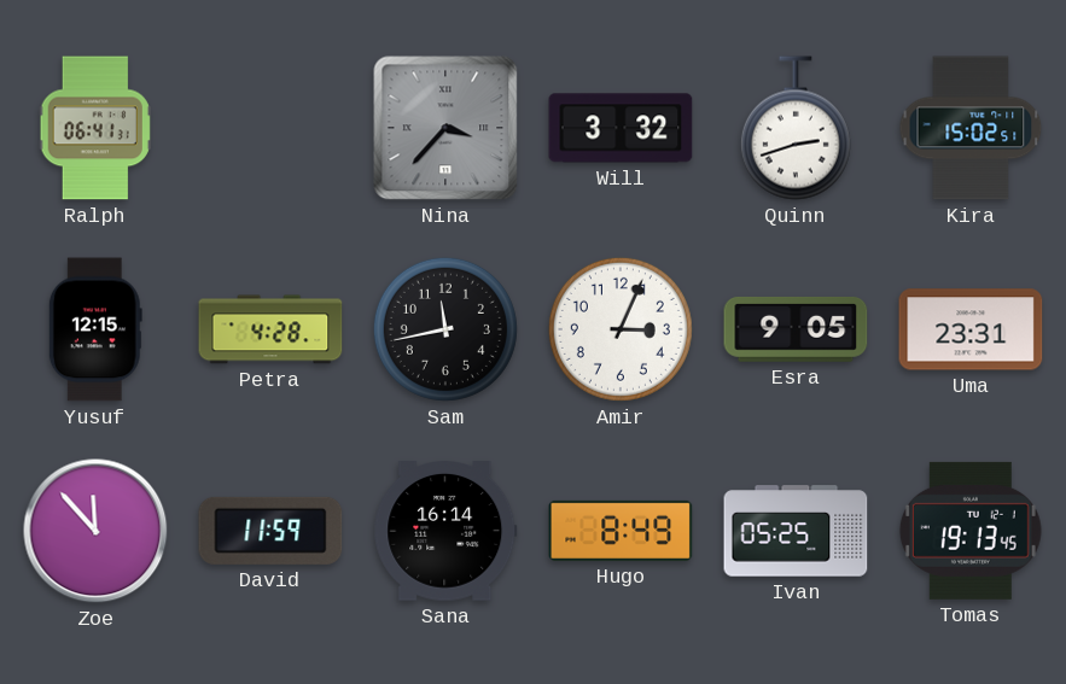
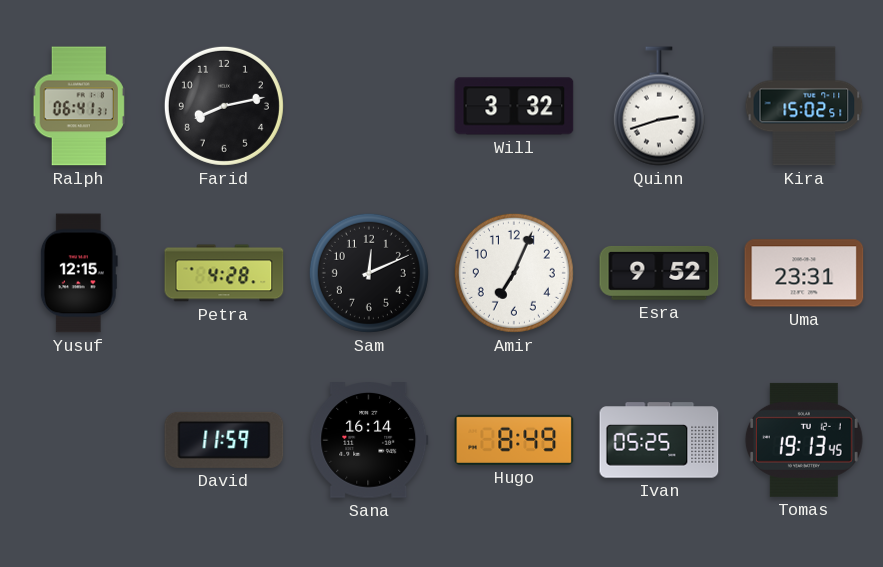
Farid: none -> 8:13 (224, 106)
Nina: 3:37 -> none (445, 128)
Sam: 11:43 -> 12:11 (369, 273)
Amir: 3:04 -> 7:04 (514, 273)
Esra: 9:05 -> 9:52 (659, 273)
Zoe: 11:53 -> none (95, 531)
